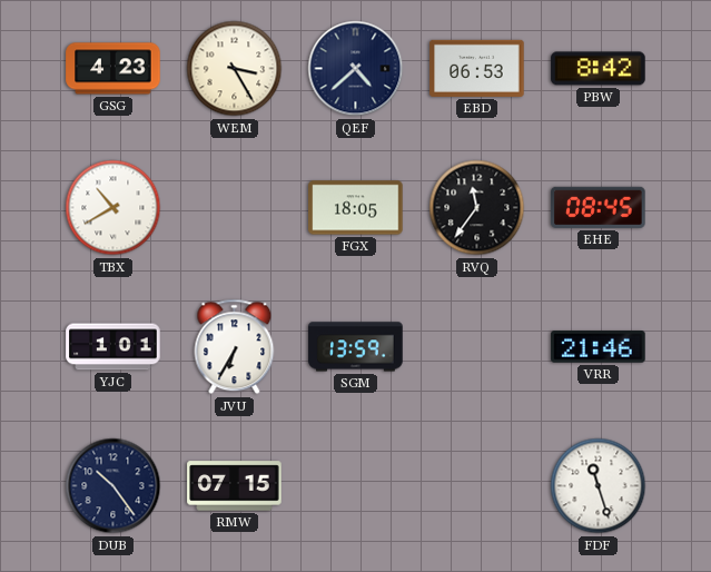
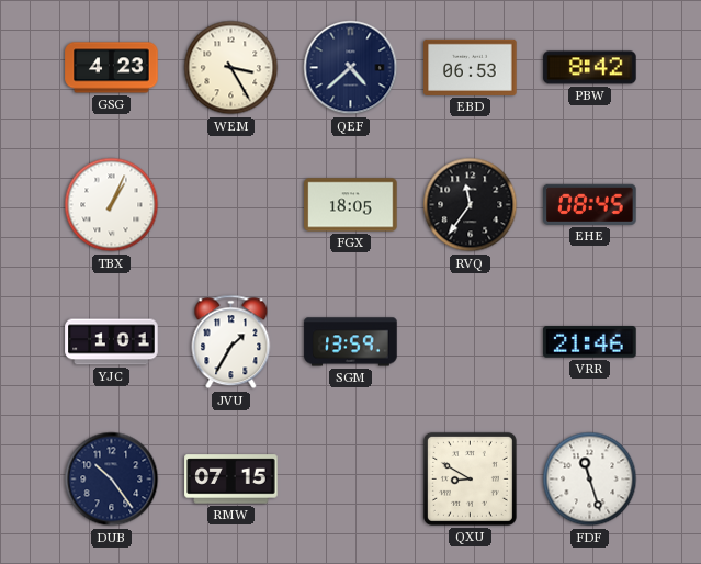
TBX: 10:40 -> 1:04 (112, 205)
JVU: 6:35 -> 1:35 (231, 342)
QXU: none -> 8:50 (470, 478)
